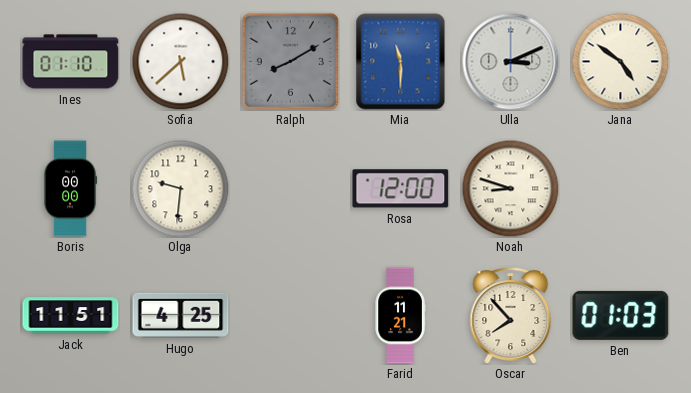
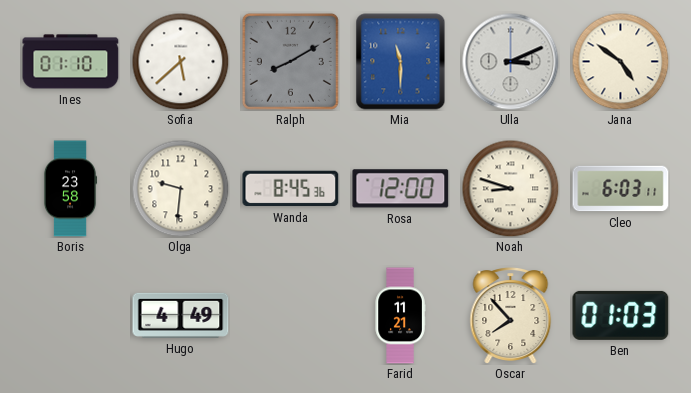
Boris: 00:00 -> 23:58 (70, 189)
Wanda: none -> 8:45 (291, 189)
Cleo: none -> 6:03 (621, 189)
Jack: 11:51 -> none (71, 316)
Hugo: 4:25 -> 4:49 (181, 315)
